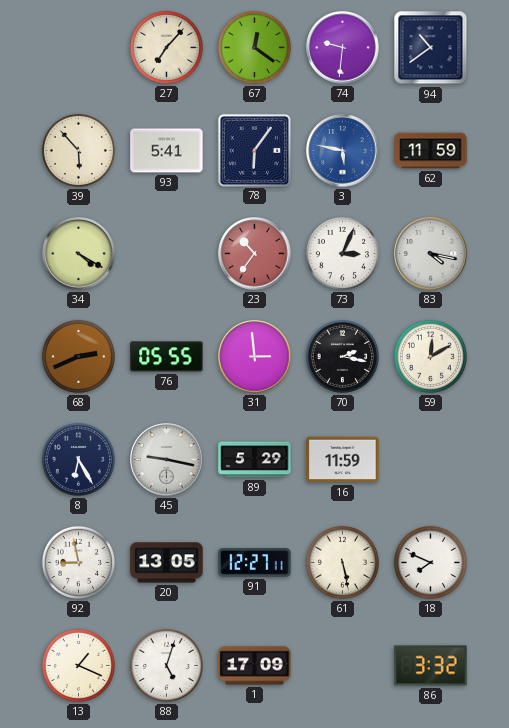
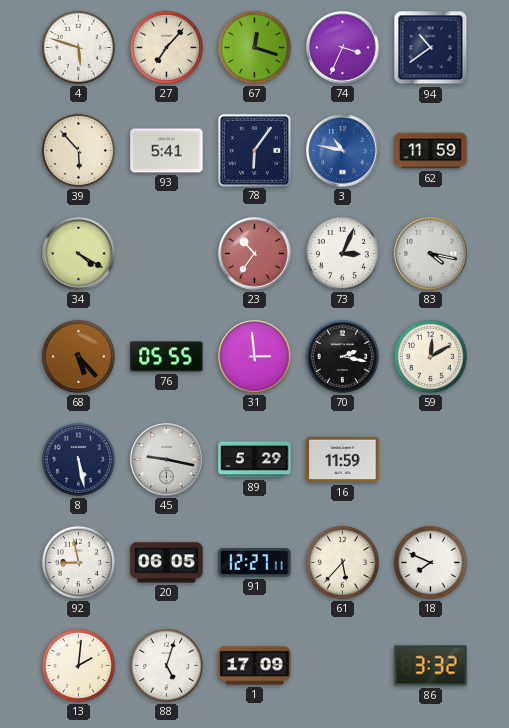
4: none -> 5:48 (78, 47)
67: 12:21 -> 12:18 (254, 47)
74: 9:31 -> 3:34 (343, 48)
3: 5:47 -> 10:47 (343, 151)
68: 2:41 -> 5:23 (78, 356)
8: 6:25 -> 5:28 (78, 459)
20: 13:05 -> 06:05 (167, 563)
61: 5:28 -> 5:37 (342, 562)
13: 1:19 -> 2:01 (78, 665)
